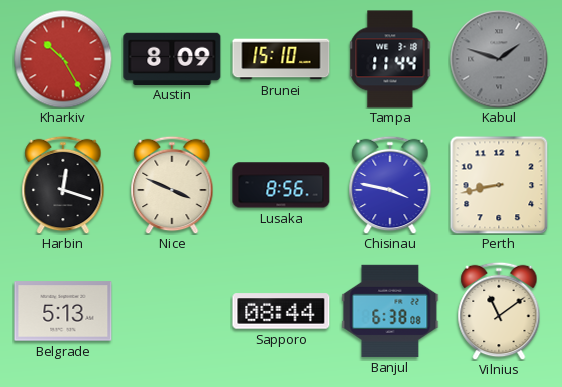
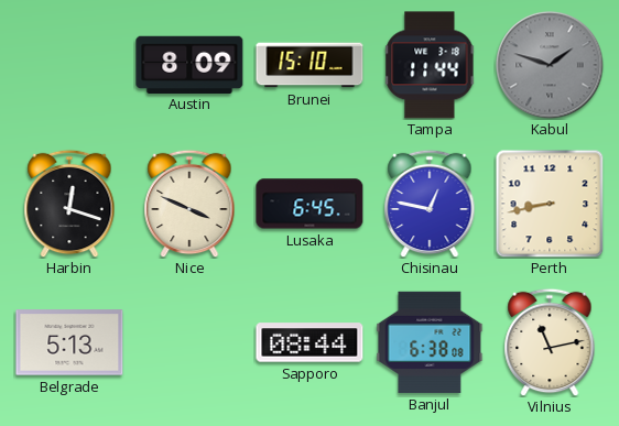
Kharkiv: 10:25 -> none (63, 59)
Lusaka: 8:56 -> 6:45 (309, 204)
Chisinau: 3:47 -> 12:47 (430, 204)
Vilnius: 11:09 -> 11:13 (550, 342)
